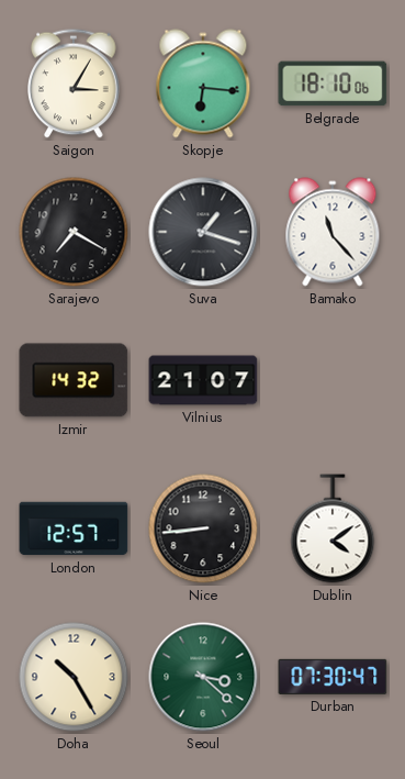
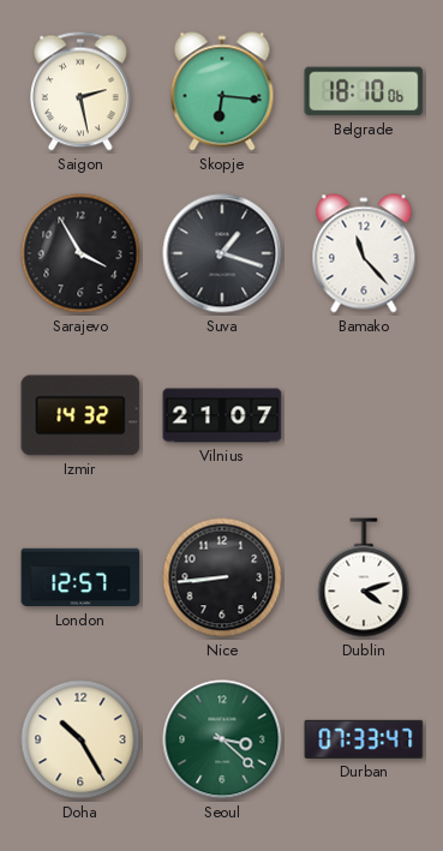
Saigon: 3:05 -> 2:28 (82, 91)
Sarajevo: 7:20 -> 3:55 (80, 253)
Dublin: 4:09 -> 4:12 (364, 577)
Durban: 07:30 -> 07:33 (364, 739)
